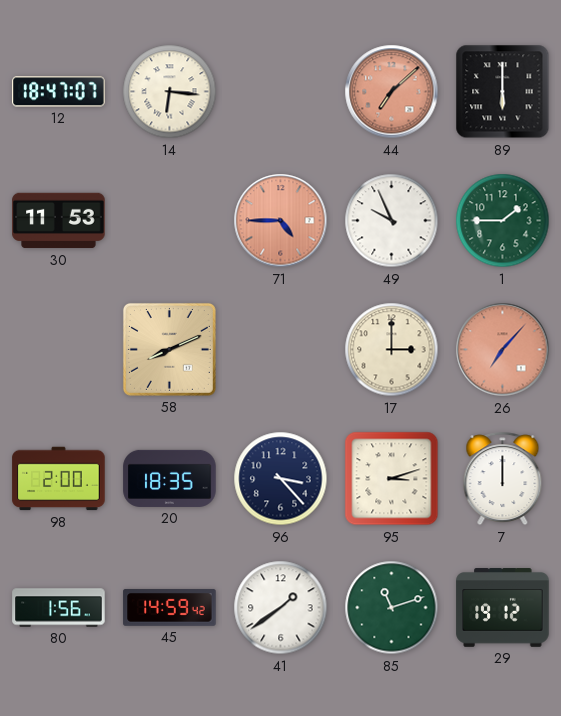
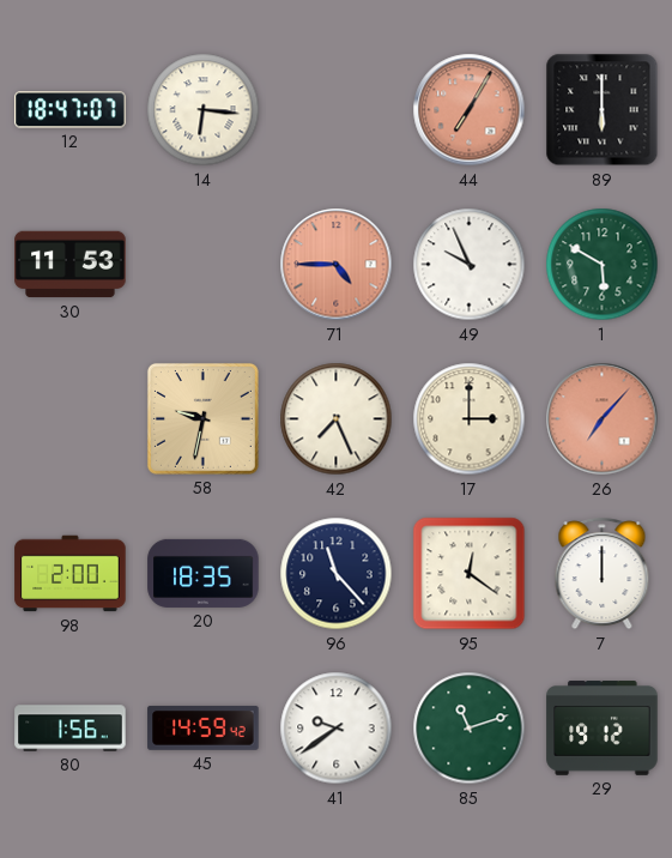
44: 7:08 -> 7:05 (470, 110)
1: 1:45 -> 5:50 (603, 265)
58: 8:11 -> 9:32 (202, 418)
42: none -> 7:26 (337, 419)
96: 3:23 -> 11:23 (337, 574)
95: 3:12 -> 12:21 (470, 574)
41: 1:39 -> 9:39 (337, 729)
